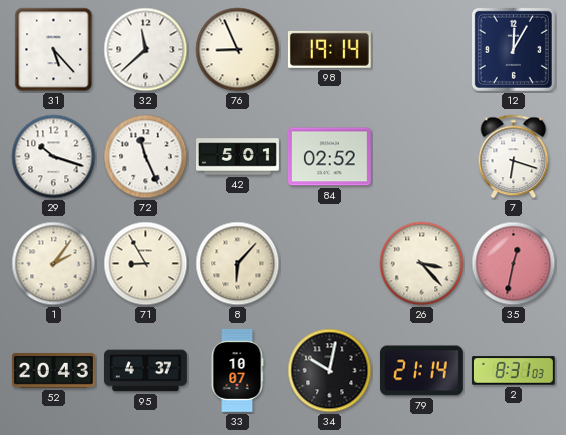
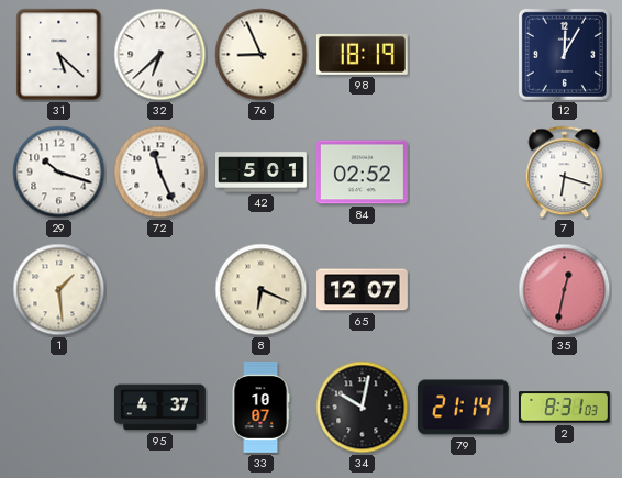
31: 5:23 -> 5:22 (59, 55)
32: 11:38 -> 6:38 (160, 55)
98: 19:14 -> 18:19 (362, 54)
1: 2:06 -> 1:29 (59, 290)
71: 8:55 -> none (146, 264)
8: 6:07 -> 6:19 (262, 290)
65: none -> 12:07 (363, 290)
26: 3:23 -> none (422, 264)
52: 20:43 -> none (54, 371)
